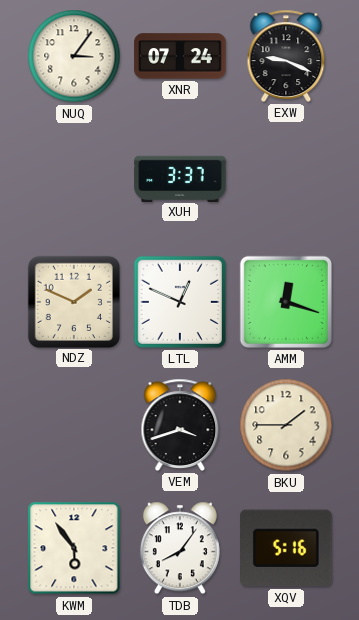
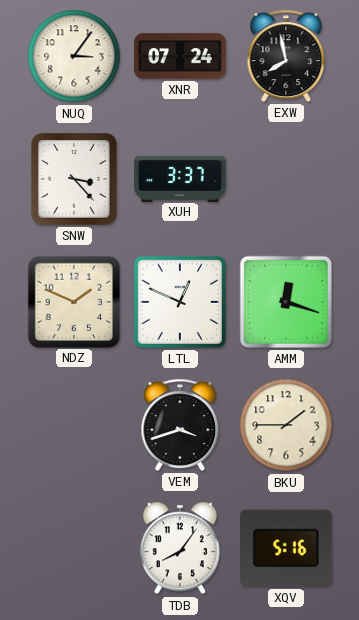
EXW: 9:19 -> 7:58 (286, 56)
SNW: none -> 3:23 (75, 179)
KWM: 5:54 -> none (74, 548)
